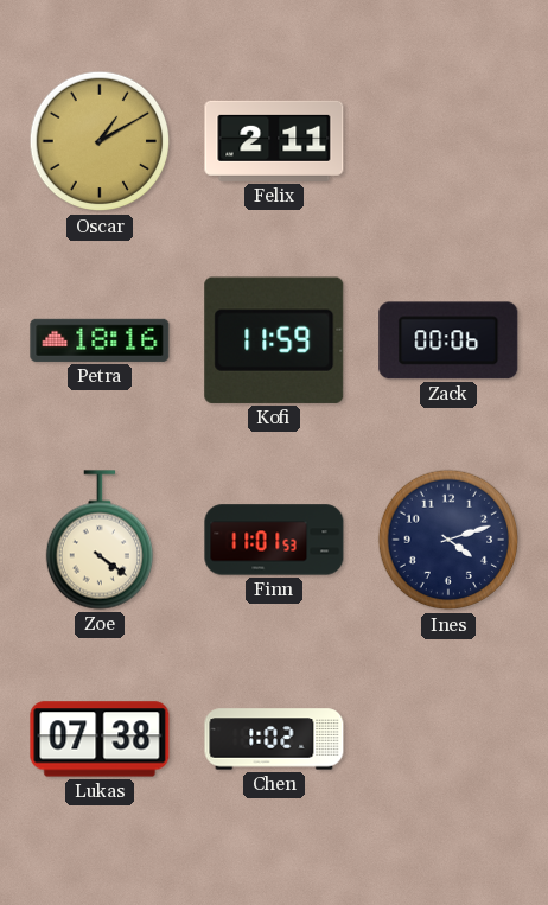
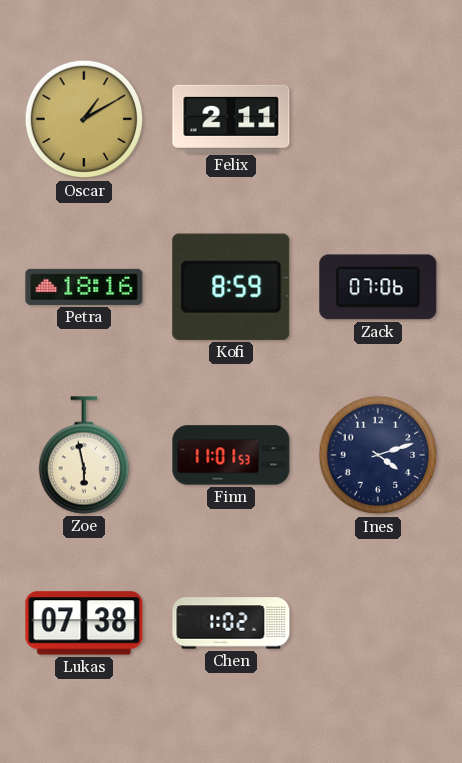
Kofi: 11:59 -> 8:59 (231, 287)
Zack: 00:06 -> 07:06 (378, 287)
Zoe: 4:21 -> 5:58 (83, 455)
